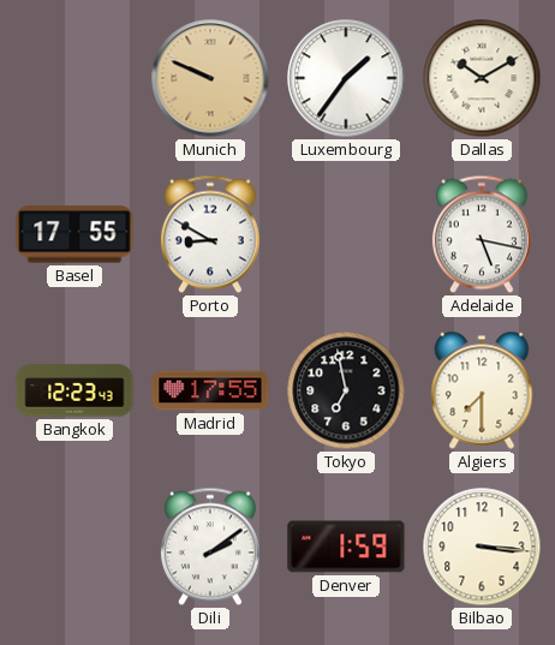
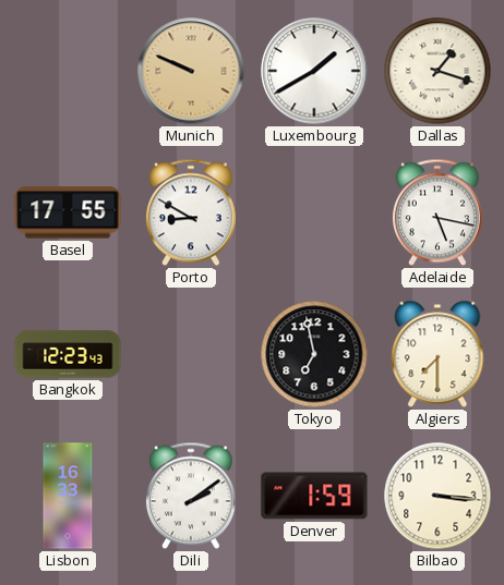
Luxembourg: 1:36 -> 1:40 (314, 71)
Dallas: 10:10 -> 1:18 (437, 71)
Madrid: 17:55 -> none (210, 390)
Lisbon: none -> 16:33 (68, 496)
